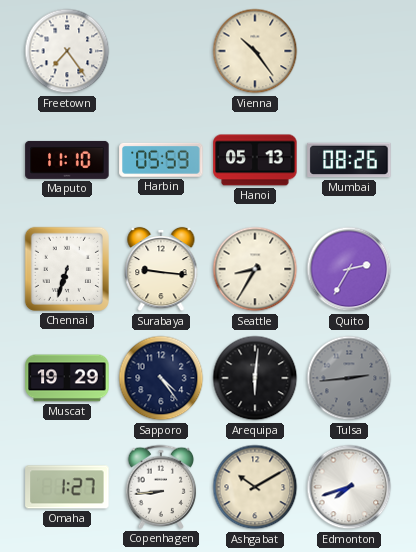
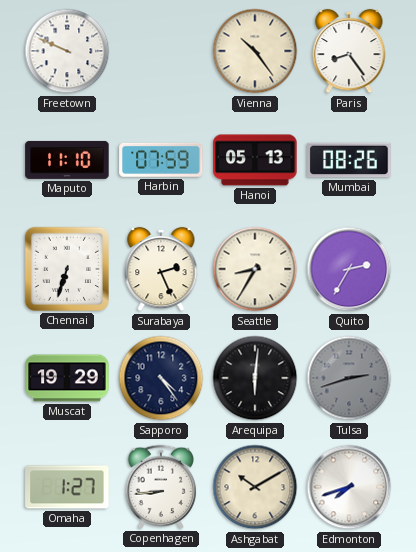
Freetown: 7:24 -> 9:49 (67, 51)
Paris: none -> 8:24 (349, 51)
Harbin: 05:59 -> 07:59 (161, 160)
Surabaya: 9:16 -> 2:26 (161, 269)
Tulsa: 2:44 -> 2:42 (349, 378)
